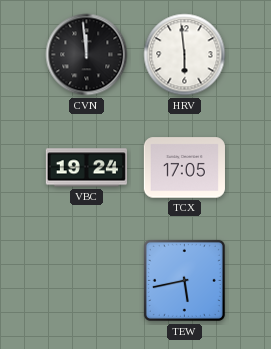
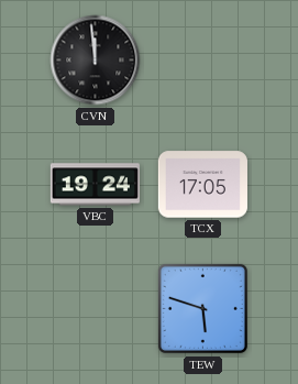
HRV: 5:59 -> none (185, 55)
TEW: 5:43 -> 5:48 (202, 308)
